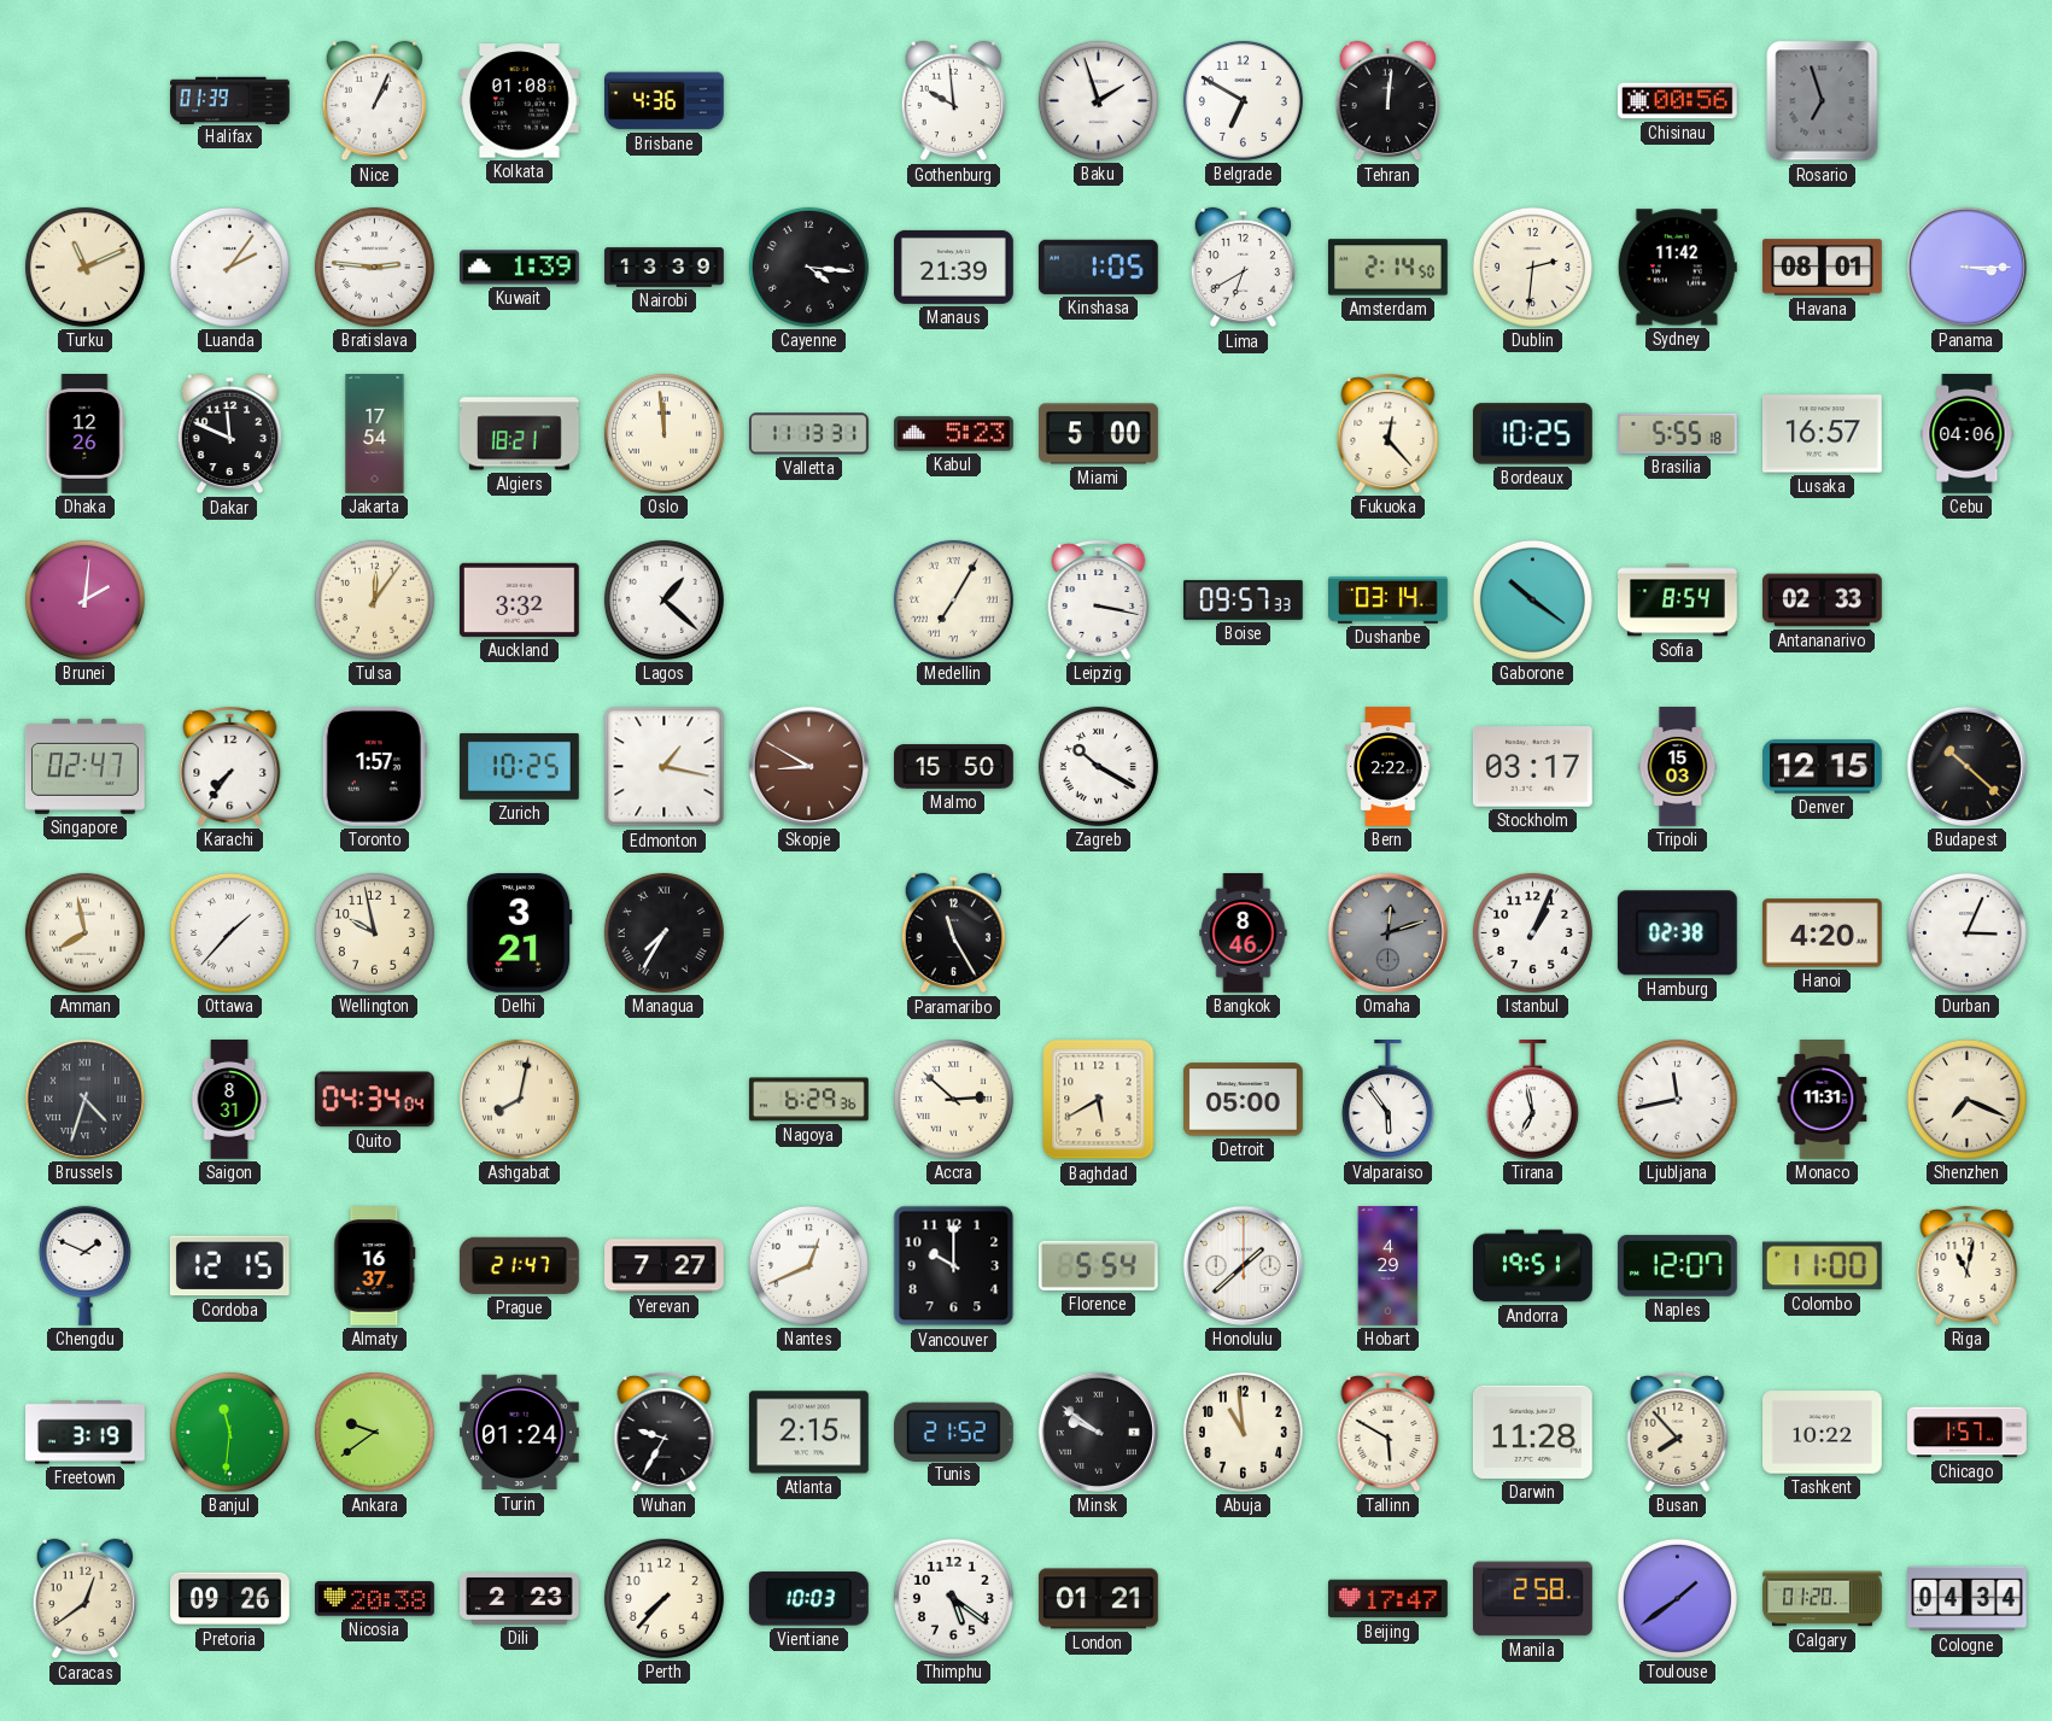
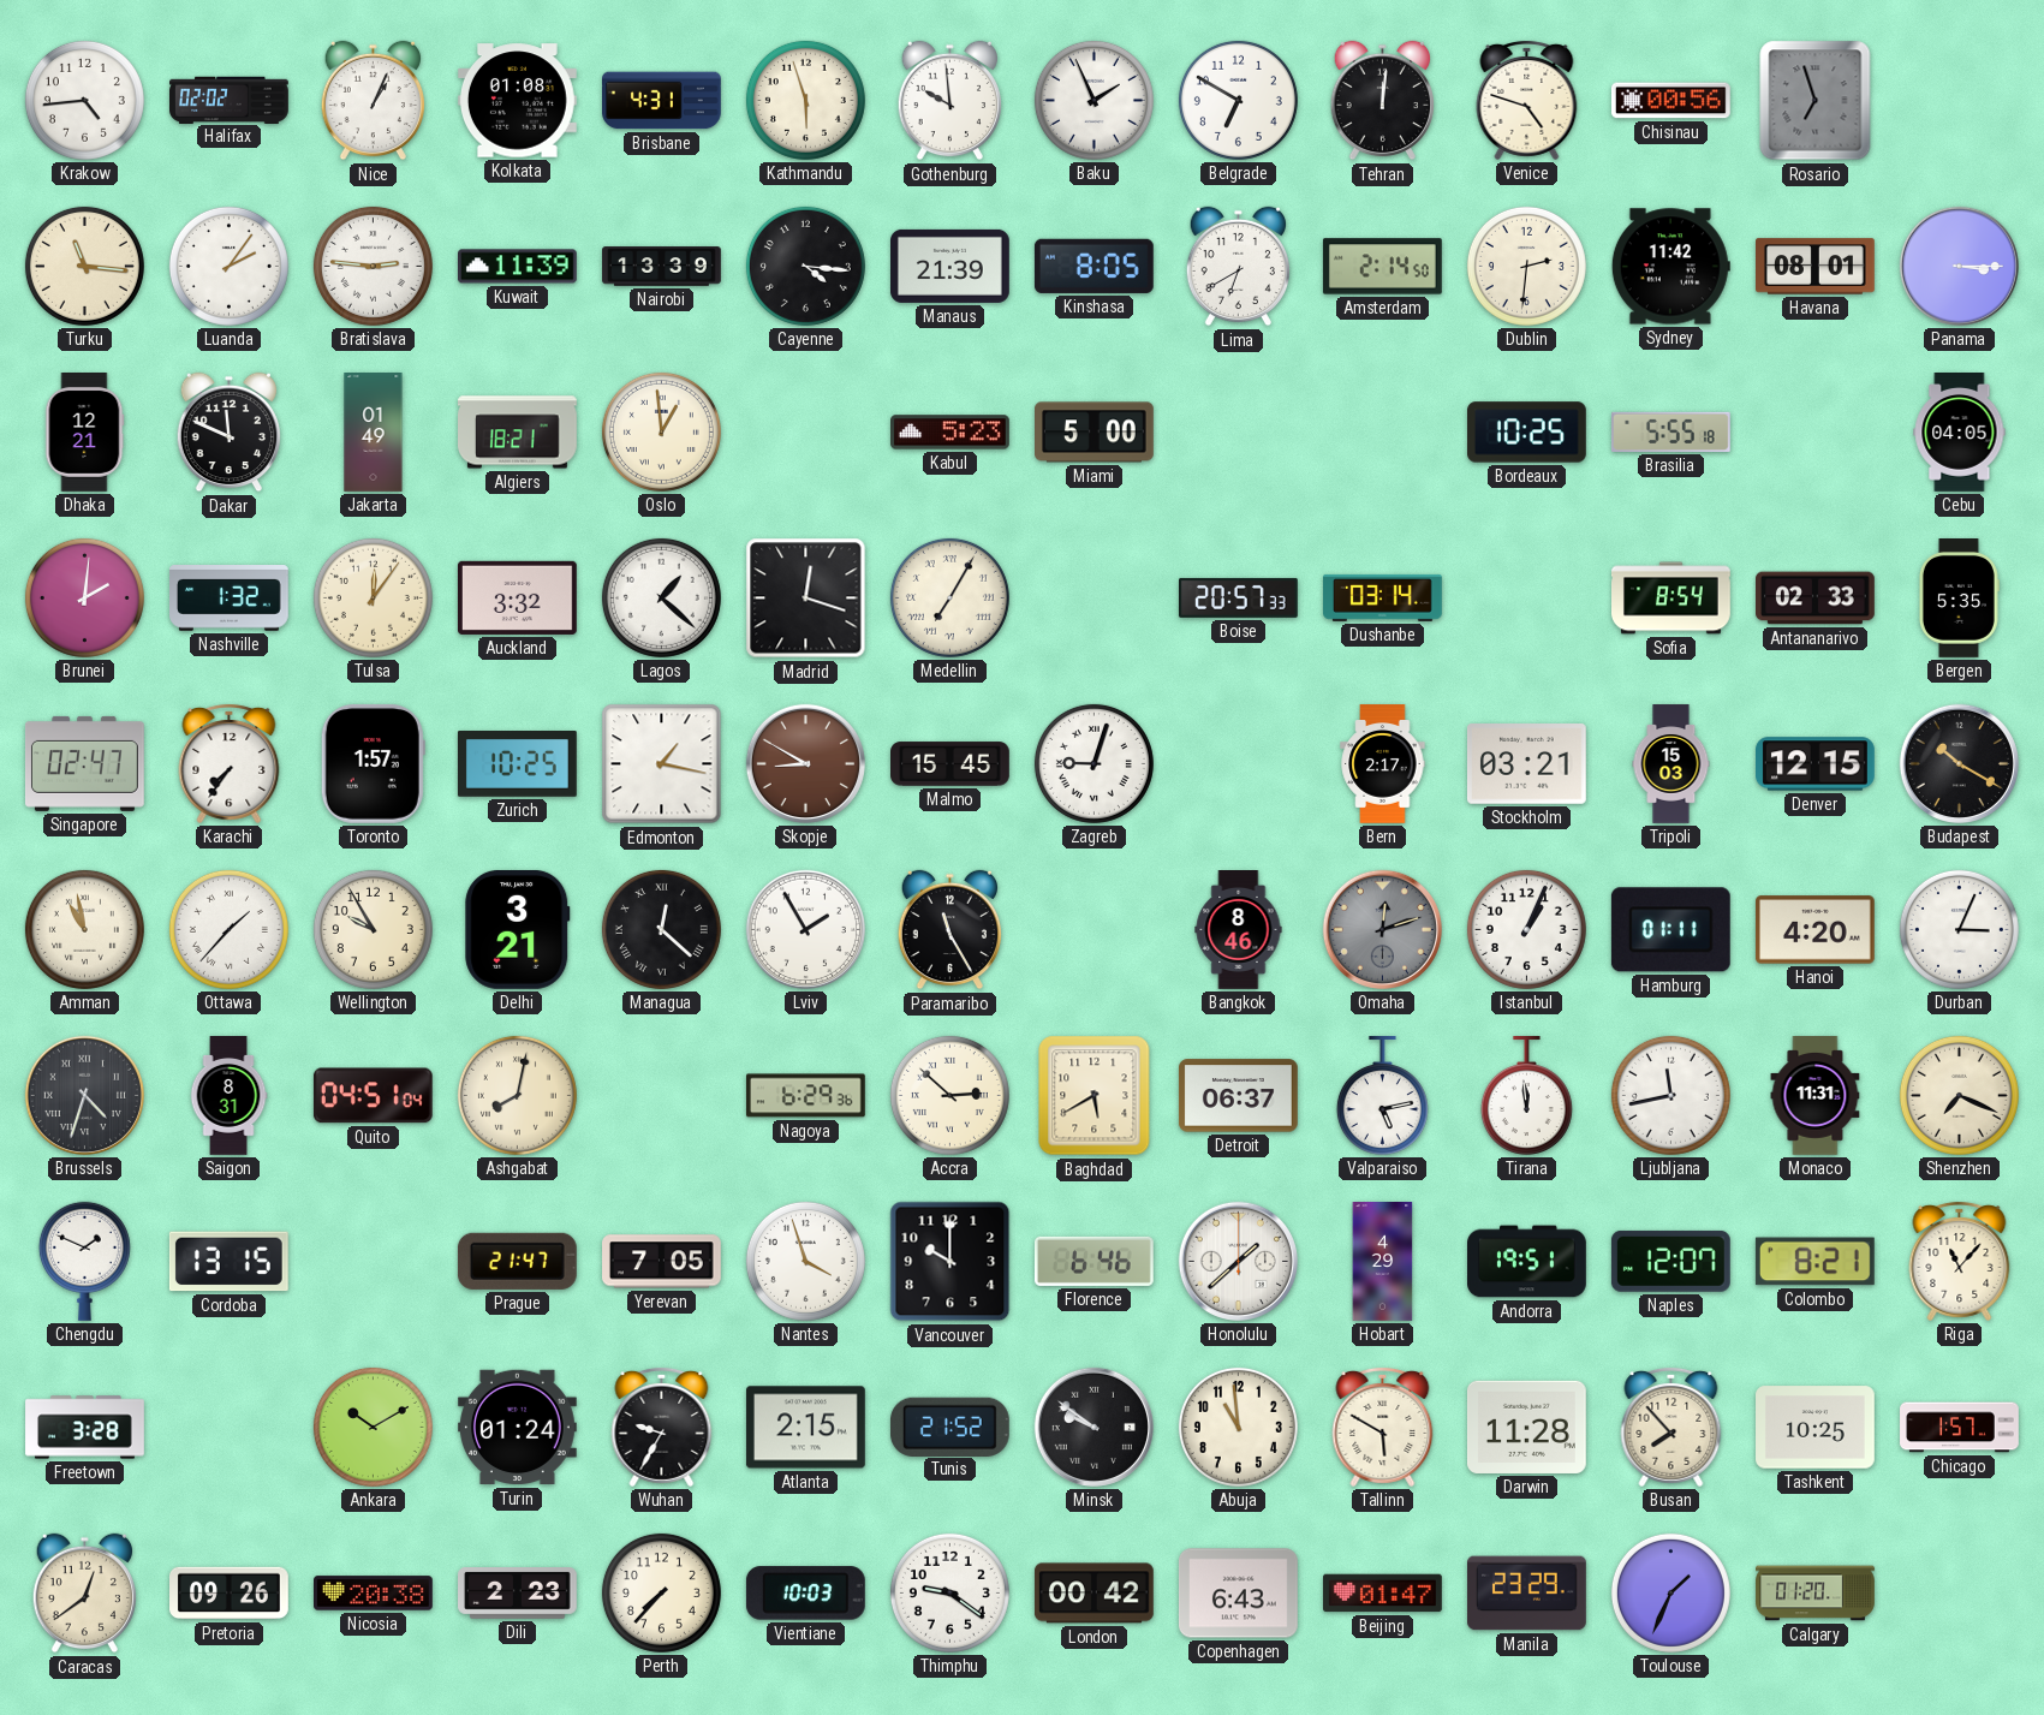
Krakow: none -> 4:44 (84, 100)
Halifax: 01:39 -> 02:02 (230, 100)
Brisbane: 4:36 -> 4:31 (662, 101)
Kathmandu: none -> 5:57 (805, 100)
Baku: 1:57 -> 1:56 (1093, 100)
Venice: none -> 4:48 (1527, 100)
Turku: 11:11 -> 11:16 (84, 266)
Kuwait: 1:39 -> 11:39 (518, 267)
Kinshasa: 1:05 -> 8:05 (1093, 266)
Dhaka: 12:26 -> 12:21 (84, 433)
Jakarta: 17:54 -> 01:49 (374, 433)
Oslo: 11:59 -> 12:59 (661, 431)
Valletta: 11:13 -> none (809, 434)
Fukuoka: 12:23 -> none (1389, 433)
Lusaka: 16:57 -> none (1823, 434)
Cebu: 04:06 -> 04:05 (1960, 433)
Nashville: none -> 1:32 (230, 599)
Madrid: none -> 12:18 (806, 599)
Leipzig: 3:17 -> none (1099, 599)
Boise: 09:57 -> 20:57 (1239, 597)
Gaborone: 10:21 -> none (1532, 599)
Bergen: none -> 5:35 (1959, 599)
Malmo: 15:50 -> 15:45 (951, 764)
Zagreb: 10:20 -> 9:03 (1093, 763)
Bern: 2:22 -> 2:17 (1383, 764)
Stockholm: 03:17 -> 03:21 (1526, 764)
Budapest: 10:22 -> 10:20 (1959, 763)
Amman: 7:58 -> 10:58 (84, 929)
Wellington: 9:58 -> 9:55 (373, 929)
Managua: 7:35 -> 12:22 (661, 929)
Lviv: none -> 1:55 (805, 929)
Hamburg: 02:38 -> 01:11 (1670, 930)
Quito: 04:34 -> 04:51 (373, 1096)
Detroit: 05:00 -> 06:37 (1238, 1096)
Valparaiso: 5:54 -> 5:13 (1382, 1096)
Tirana: 6:58 -> 11:59 (1526, 1096)
Cordoba: 12:15 -> 13:15 (228, 1262)
Almaty: 16:37 -> none (375, 1266)
Yerevan: 7:27 -> 7:05 (662, 1262)
Nantes: 12:41 -> 3:57 (805, 1261)
Florence: 5:54 -> 6:46 (1095, 1261)
Colombo: 11:00 -> 8:21 (1814, 1262)
Riga: 11:02 -> 11:07 (1960, 1261)
Freetown: 3:19 -> 3:28 (85, 1428)
Banjul: 11:31 -> none (229, 1432)
Ankara: 9:39 -> 10:10 (373, 1427)
Tashkent: 10:22 -> 10:25 (1816, 1428)
Thimphu: 5:21 -> 9:21 (949, 1592)
London: 01:21 -> 00:42 (1093, 1594)
Copenhagen: none -> 6:43 (1239, 1594)
Beijing: 17:47 -> 01:47 (1383, 1594)
Manila: 2:58 -> 23:29 (1527, 1594)
Toulouse: 1:39 -> 1:34 (1670, 1592)
Cologne: 04:34 -> none (1968, 1599)
